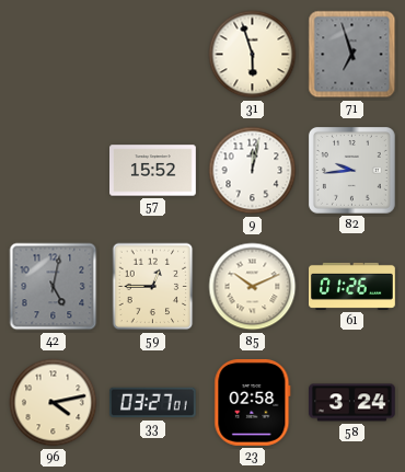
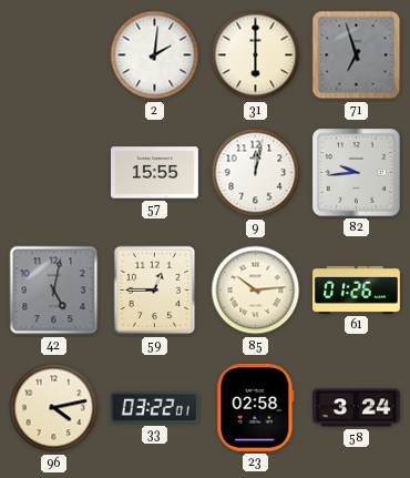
2: none -> 2:01 (155, 55)
31: 5:57 -> 6:00 (256, 55)
57: 15:52 -> 15:55 (155, 173)
85: 10:11 -> 10:14 (256, 291)
33: 03:27 -> 03:22 (154, 408)
